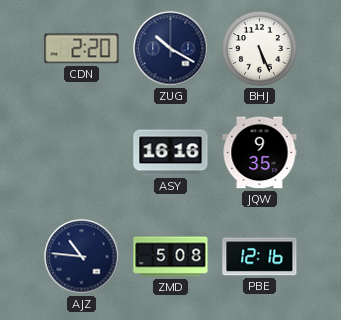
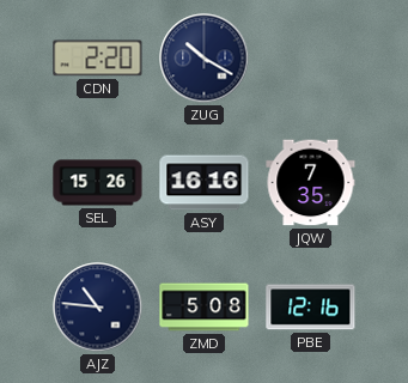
BHJ: 5:26 -> none (260, 49)
SEL: none -> 15:26 (98, 183)
JQW: 9:35 -> 7:35 (311, 183)
